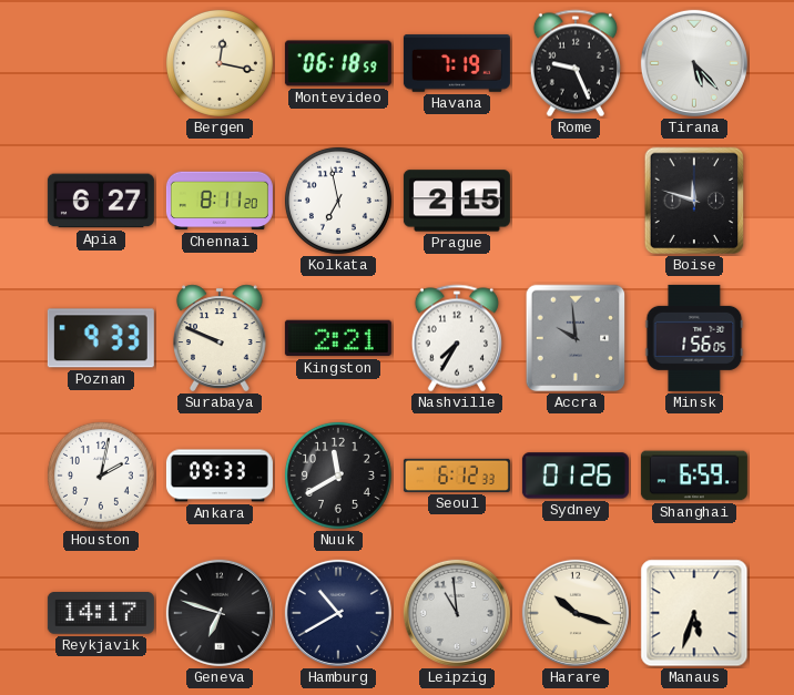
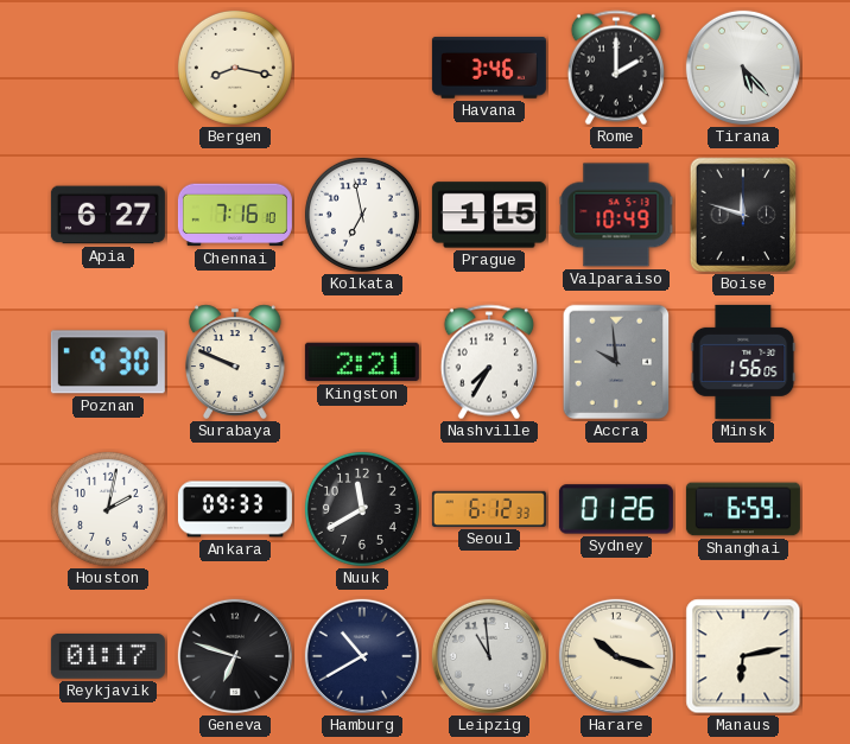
Bergen: 12:17 -> 8:17 (235, 68)
Montevideo: 06:18 -> none (338, 63)
Havana: 7:19 -> 3:46 (489, 68)
Rome: 9:26 -> 2:00 (616, 68)
Chennai: 8:11 -> 7:16 (235, 215)
Prague: 2:15 -> 1:15 (489, 215)
Valparaiso: none -> 10:49 (616, 215)
Poznan: 9:33 -> 9:30 (108, 362)
Reykjavik: 14:17 -> 01:17 (108, 657)
Manaus: 5:33 -> 6:13 (743, 656)
